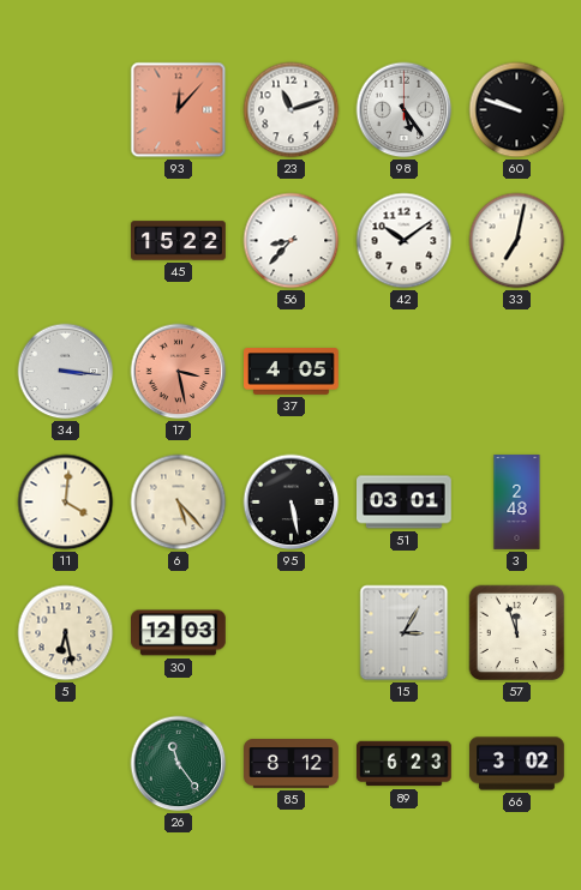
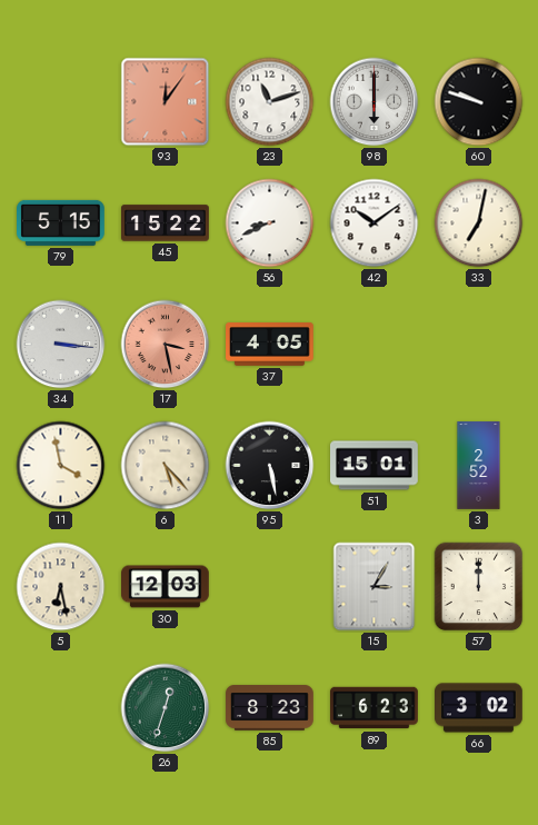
93: 12:07 -> 12:06 (166, 102)
98: 5:24 -> 6:00 (375, 102)
79: none -> 5:15 (61, 222)
56: 8:37 -> 8:41 (270, 223)
11: 4:01 -> 3:58 (61, 466)
51: 03:01 -> 15:01 (375, 466)
3: 2:48 -> 2:52 (479, 466)
57: 11:57 -> 12:00 (479, 587)
26: 11:24 -> 12:33 (166, 708)
85: 8:12 -> 8:23 (270, 708)
